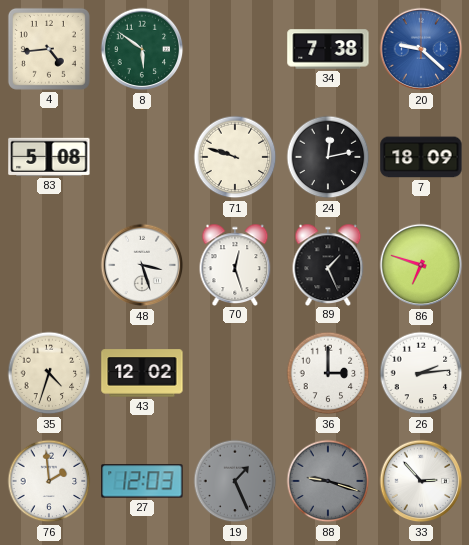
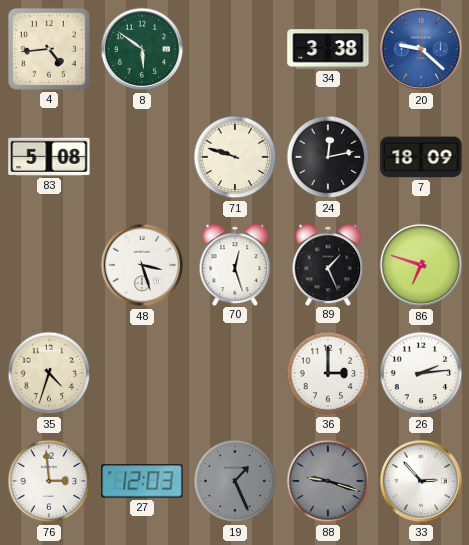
34: 7:38 -> 3:38 (328, 49)
43: 12:02 -> none (142, 373)
76: 1:59 -> 2:59 (49, 481)
